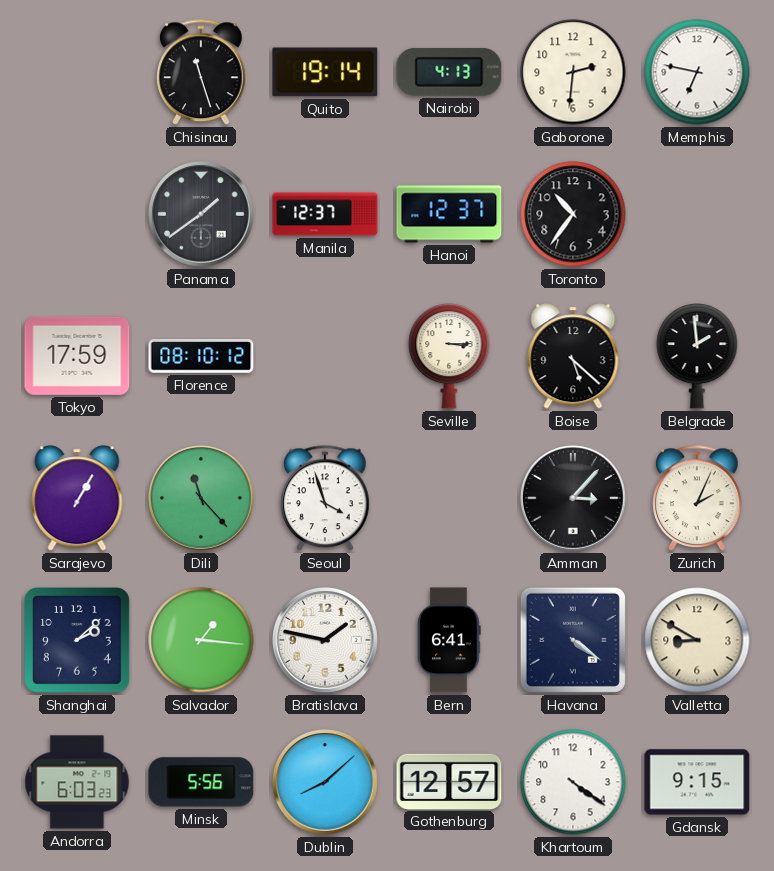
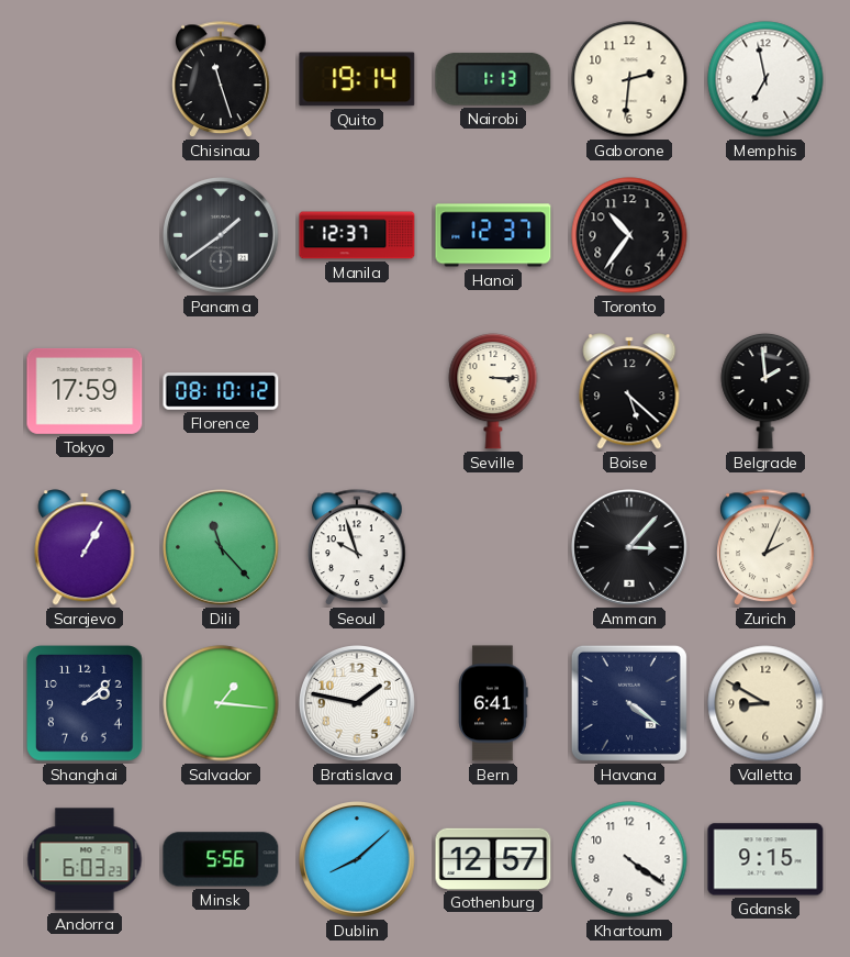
Nairobi: 4:13 -> 1:13 (493, 79)
Memphis: 6:47 -> 6:58 (765, 79)
Seoul: 3:57 -> 9:57 (357, 548)
